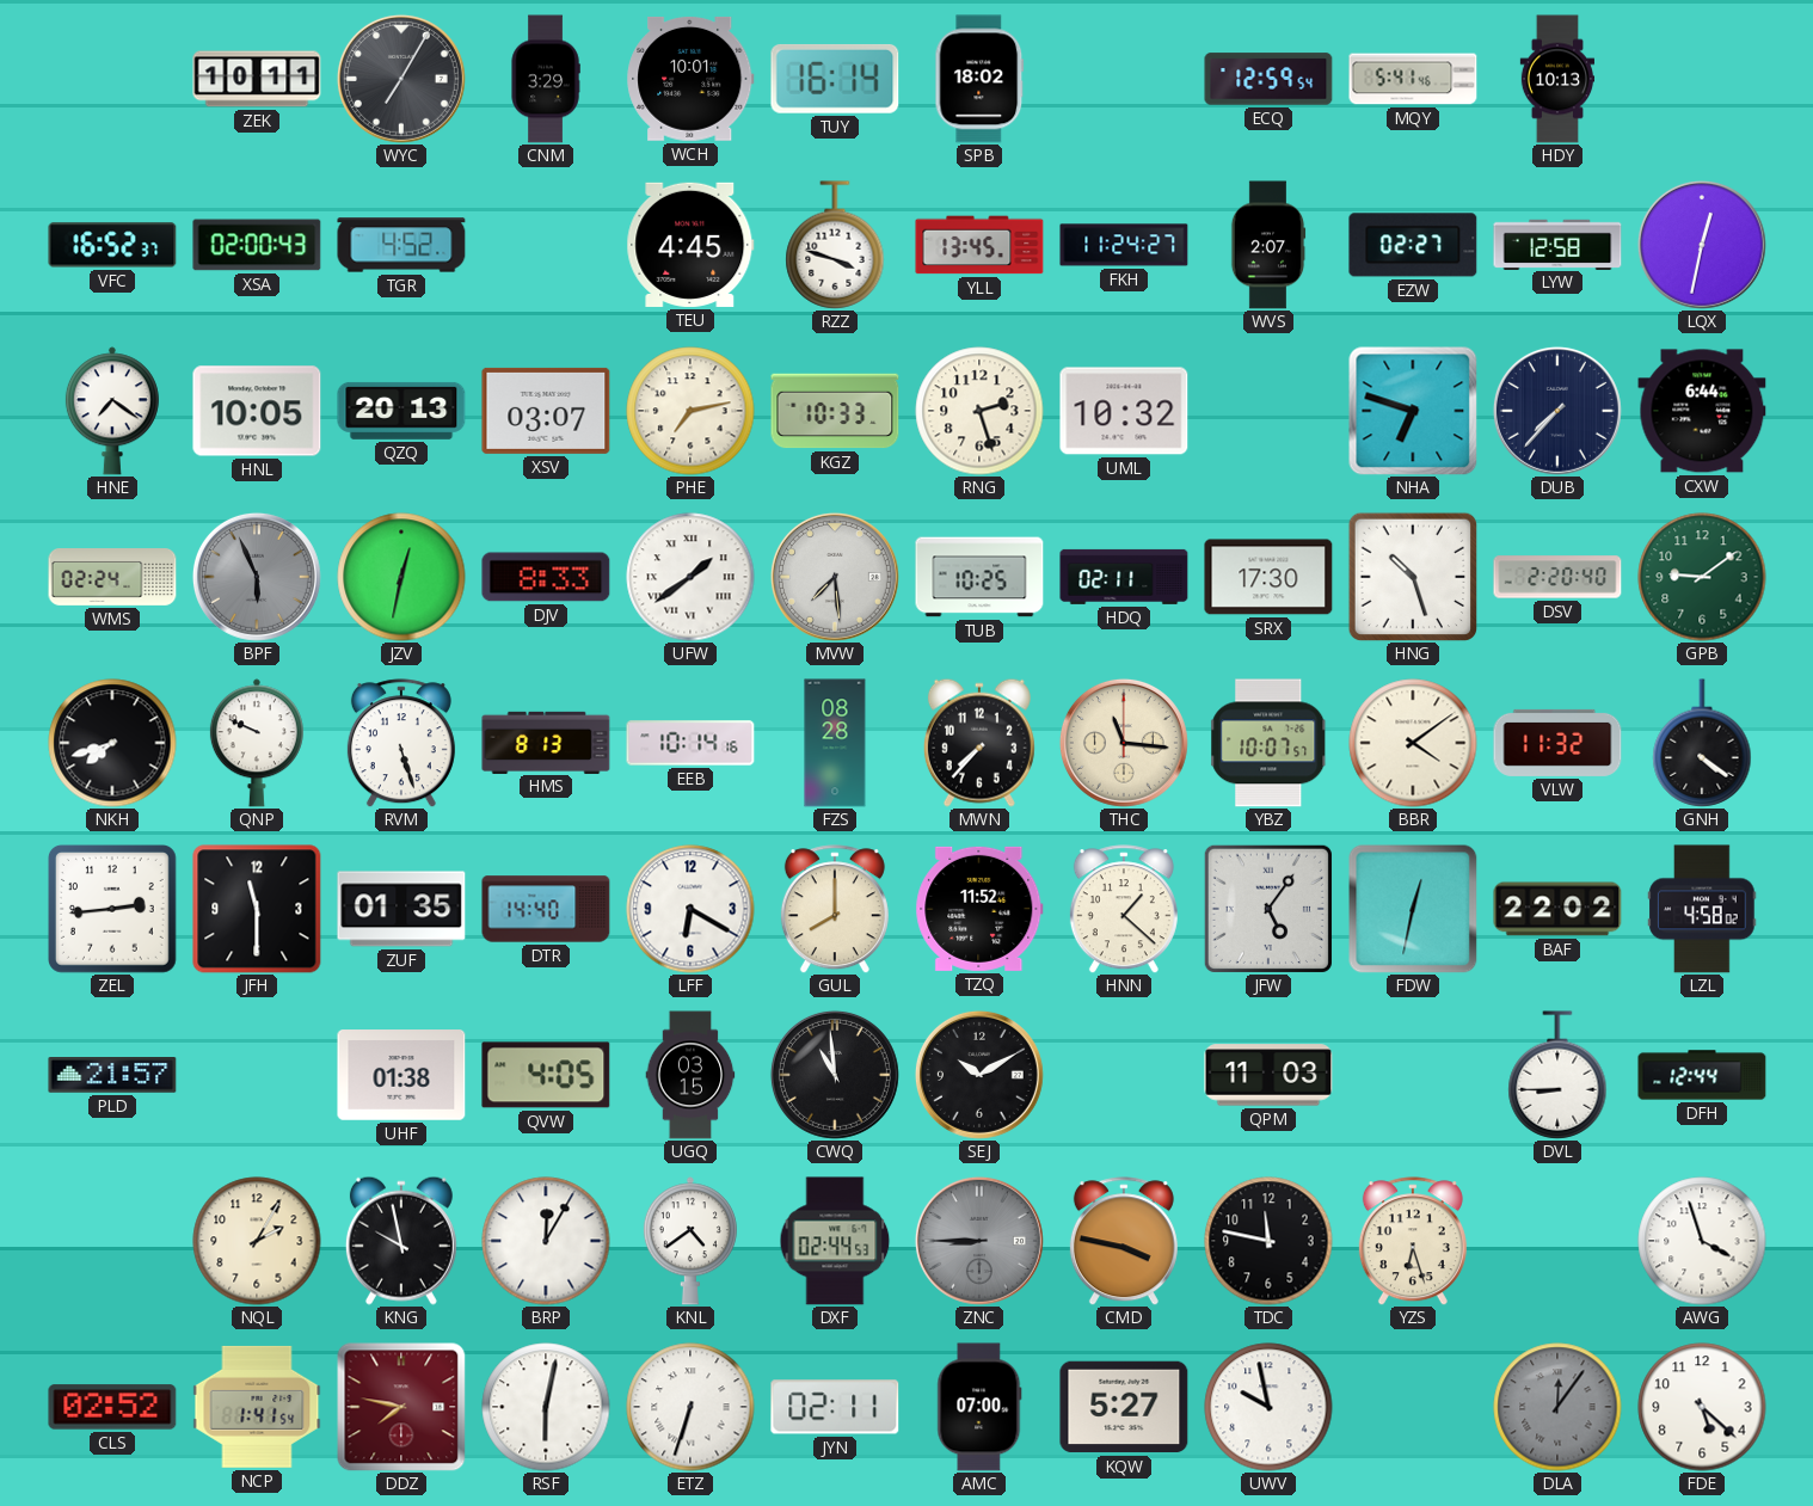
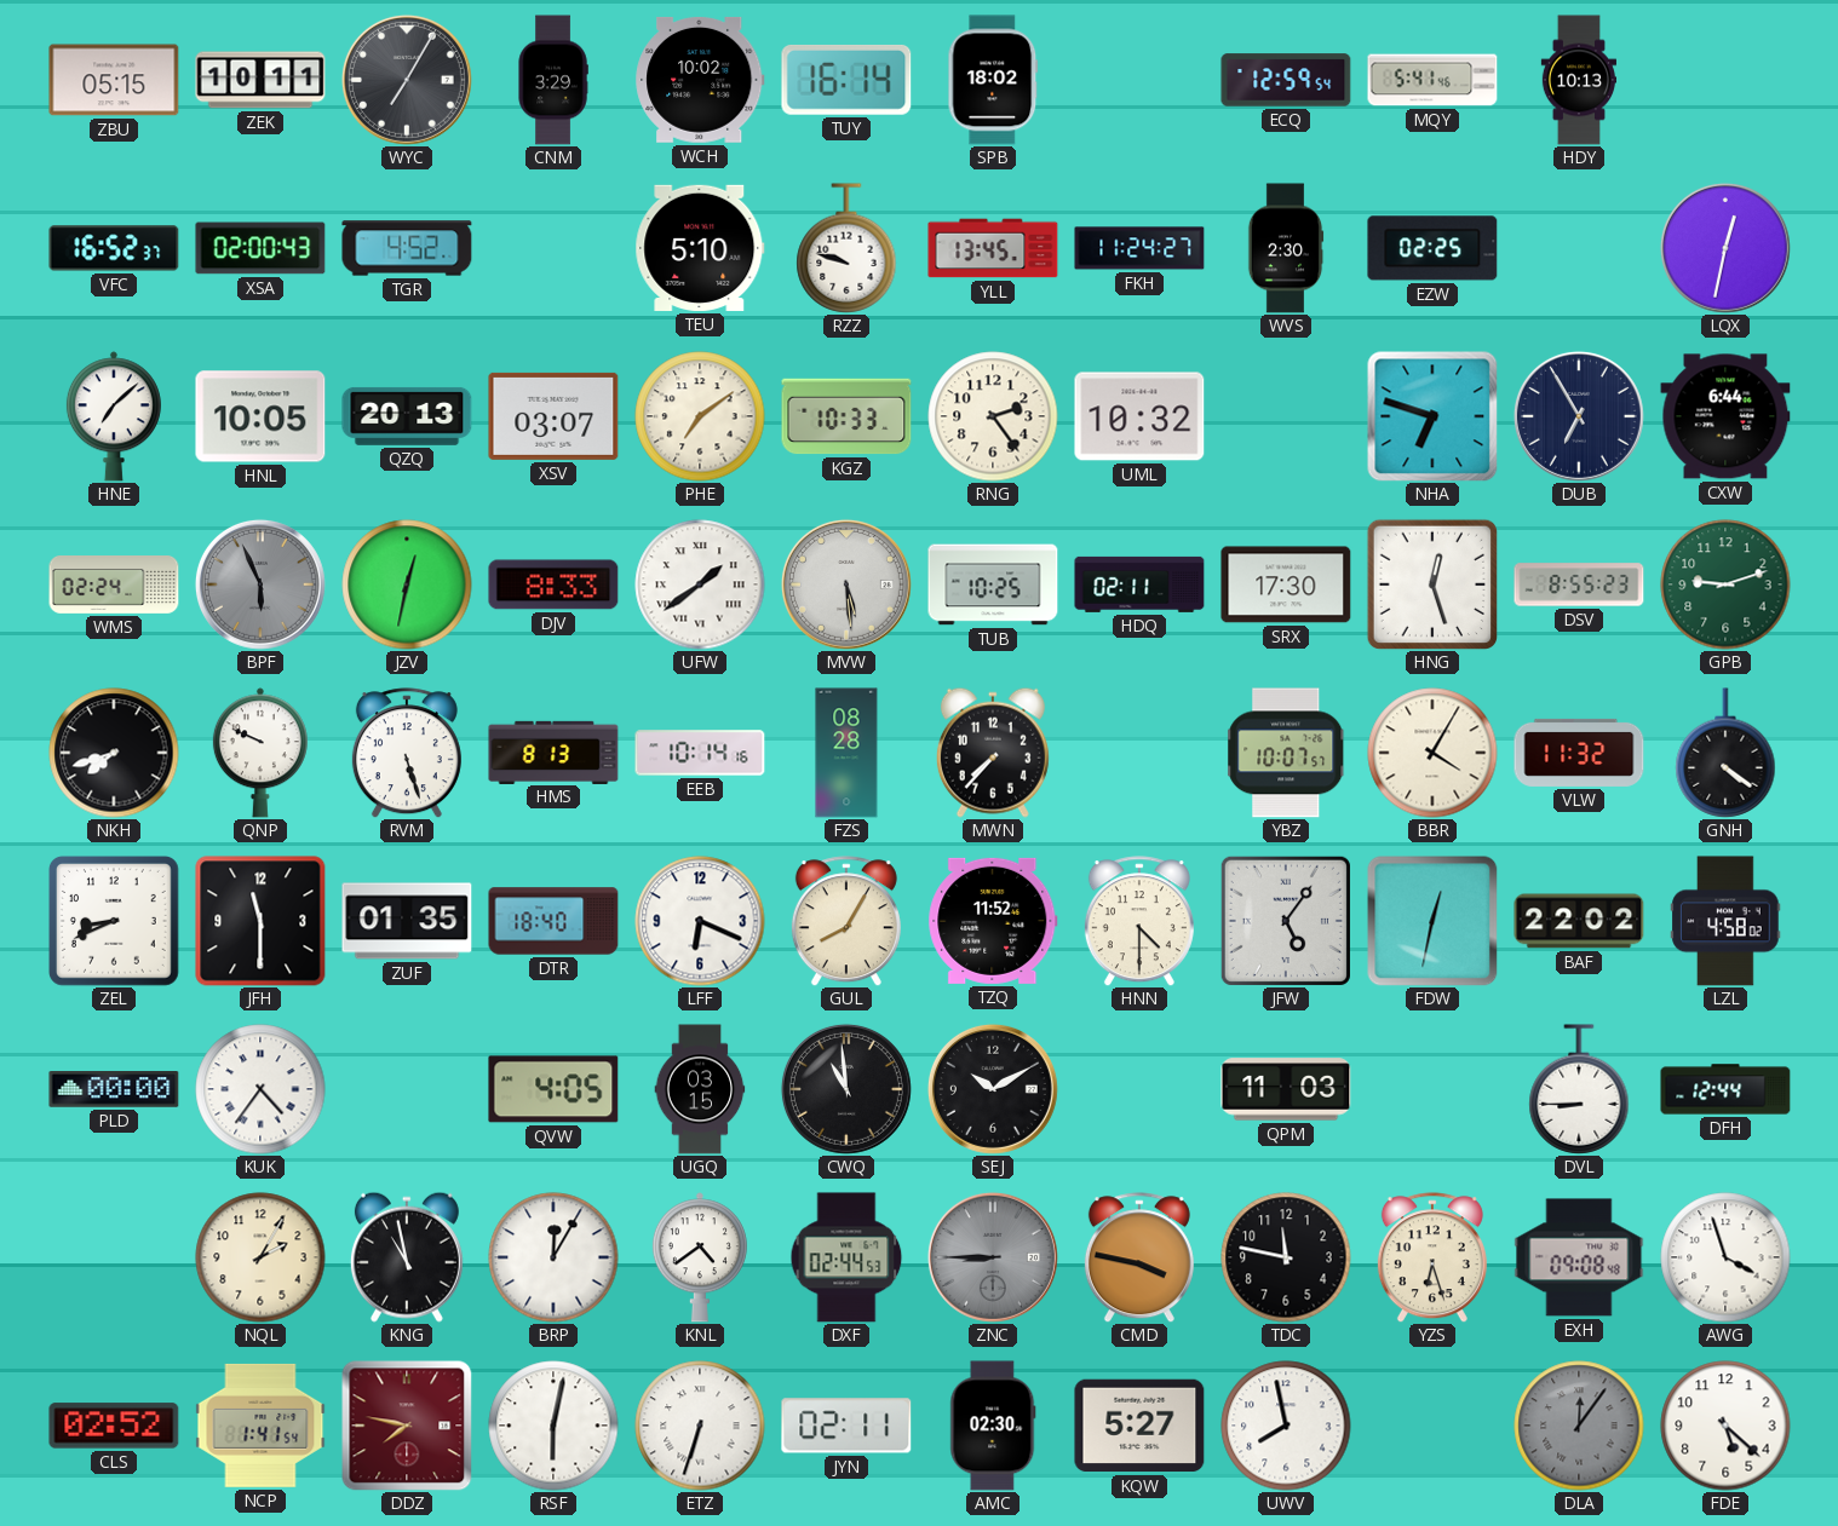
ZBU: none -> 05:15 (114, 80)
WCH: 10:01 -> 10:02 (700, 80)
TEU: 4:45 -> 5:10 (700, 248)
RZZ: 3:48 -> 9:48 (846, 248)
WVS: 2:07 -> 2:30 (1286, 248)
EZW: 02:27 -> 02:25 (1432, 248)
LYW: 12:58 -> none (1557, 244)
HNE: 7:21 -> 7:08 (114, 416)
PHE: 7:13 -> 7:09 (700, 416)
RNG: 2:27 -> 2:24 (993, 416)
DUB: 7:37 -> 6:55 (1579, 416)
MVW: 7:29 -> 5:29 (846, 585)
HNG: 10:27 -> 12:27 (1432, 585)
DSV: 2:20 -> 8:55 (1579, 585)
GPB: 9:09 -> 9:12 (1725, 585)
THC: 11:16 -> none (1124, 743)
BBR: 4:09 -> 4:05 (1432, 753)
ZEL: 2:44 -> 8:41 (115, 922)
DTR: 14:40 -> 18:40 (553, 921)
LFF: 6:20 -> 6:19 (700, 921)
GUL: 8:00 -> 8:05 (846, 921)
HNN: 1:22 -> 4:30 (1139, 921)
PLD: 21:57 -> 00:00 (114, 1090)
KUK: none -> 4:36 (260, 1089)
UHF: 01:38 -> none (401, 1075)
KNG: 9:58 -> 10:58 (407, 1257)
EXH: none -> 09:08 (1579, 1257)
AMC: 07:00 -> 02:30 (993, 1426)
UWV: 9:58 -> 7:58 (1286, 1426)
